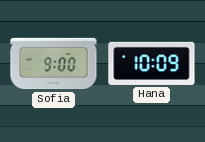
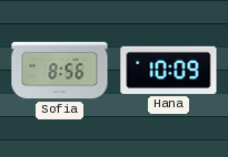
Sofia: 9:00 -> 8:56 (60, 71)
